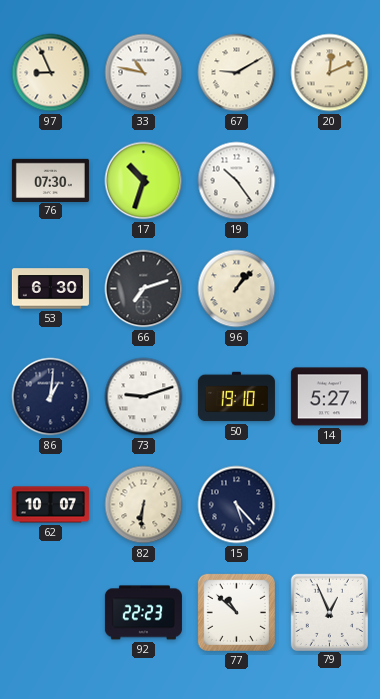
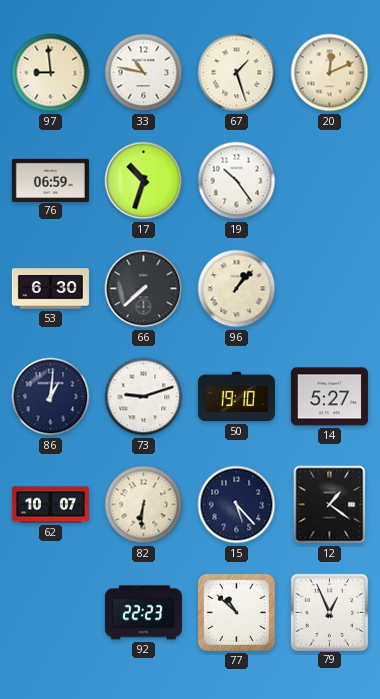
97: 8:56 -> 8:59 (51, 73)
67: 9:10 -> 1:27 (237, 73)
76: 07:30 -> 06:59 (50, 180)
66: 7:12 -> 7:38 (144, 289)
12: none -> 1:21 (330, 505)
